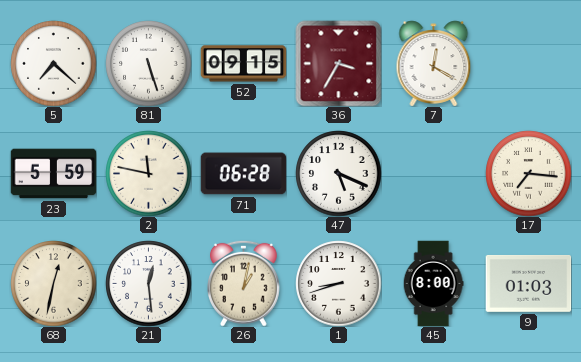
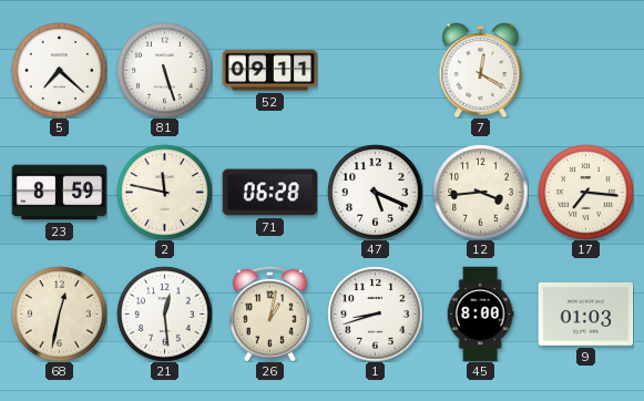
52: 09:15 -> 09:11 (269, 71)
36: 3:35 -> none (338, 63)
23: 5:59 -> 8:59 (59, 193)
12: none -> 3:44 (480, 192)
